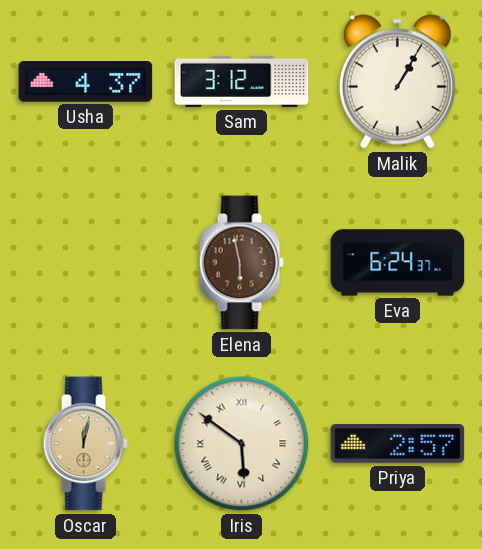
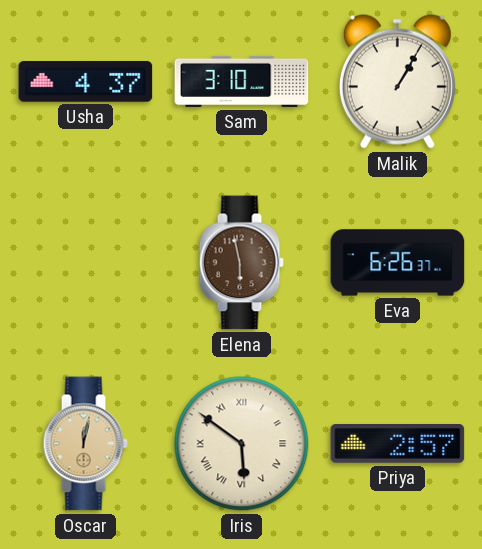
Sam: 3:12 -> 3:10 (242, 81)
Eva: 6:24 -> 6:26 (398, 263)
